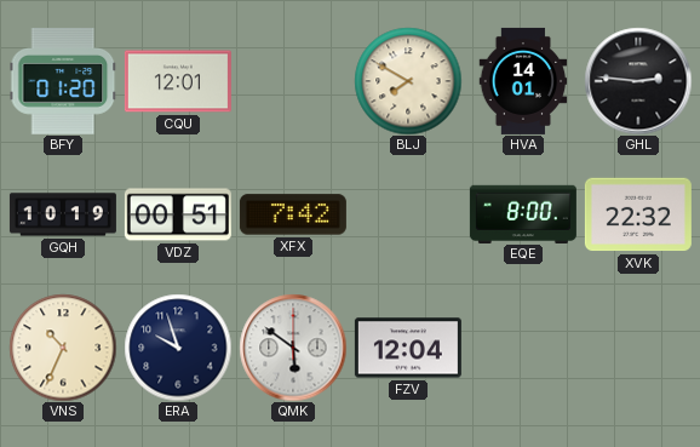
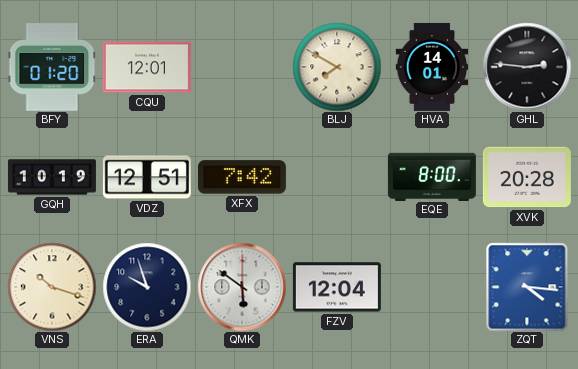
VDZ: 00:51 -> 12:51 (147, 177)
XVK: 22:32 -> 20:28 (527, 177)
VNS: 10:34 -> 10:18 (52, 287)
ZQT: none -> 4:16 (527, 287)
